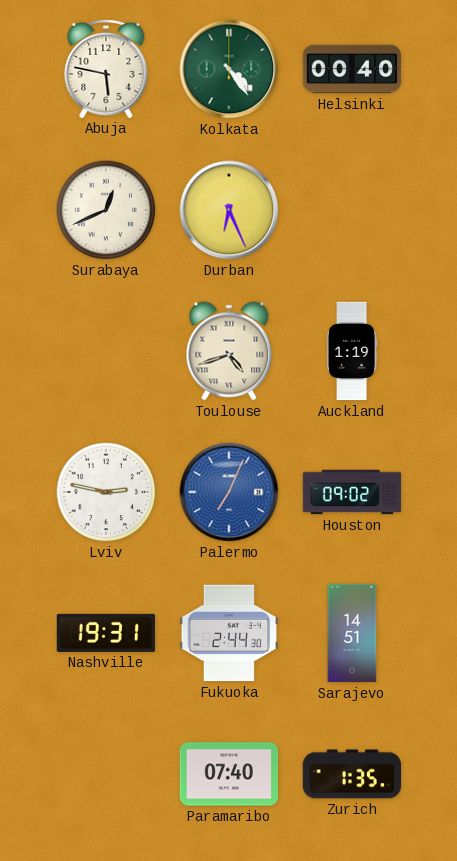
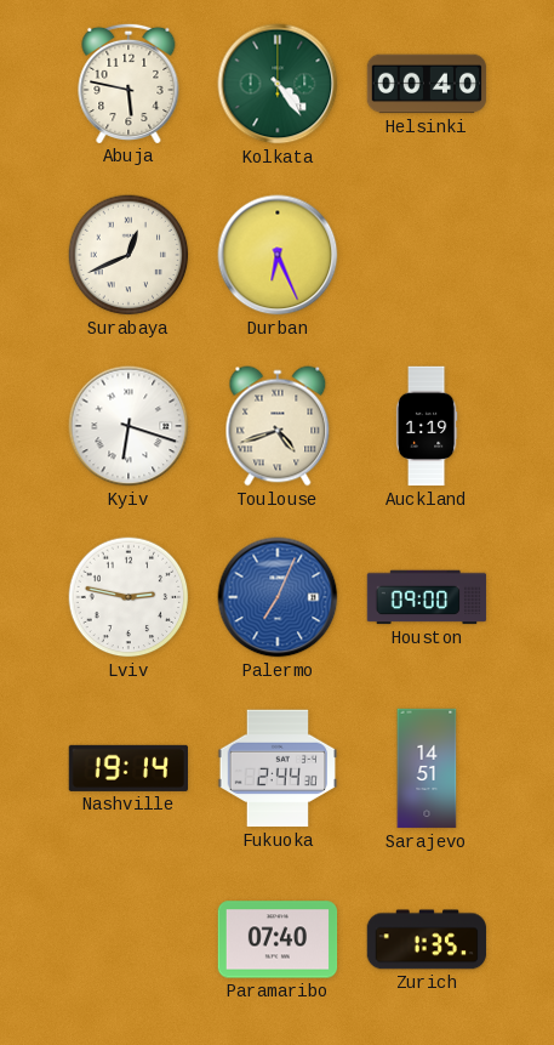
Kyiv: none -> 6:18 (128, 426)
Houston: 09:02 -> 09:00 (427, 597)
Nashville: 19:31 -> 19:14 (127, 768)
